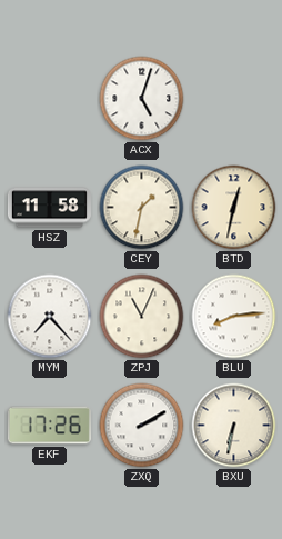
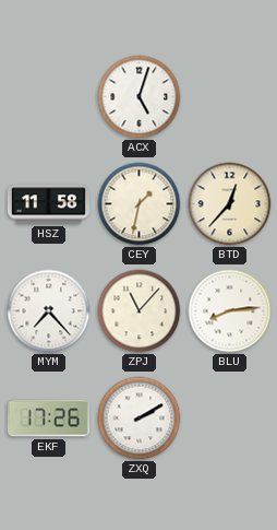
BTD: 12:32 -> 12:37 (230, 204)
ZPJ: 11:04 -> 11:07 (140, 311)
BXU: 6:32 -> none (234, 426)
